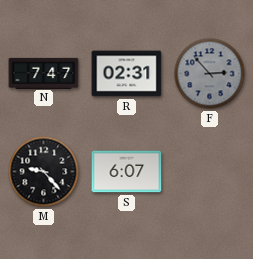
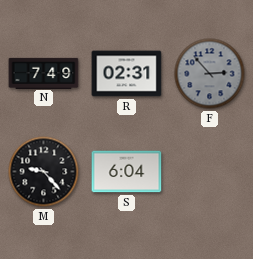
N: 7:47 -> 7:49 (44, 73)
S: 6:07 -> 6:04 (127, 172)
